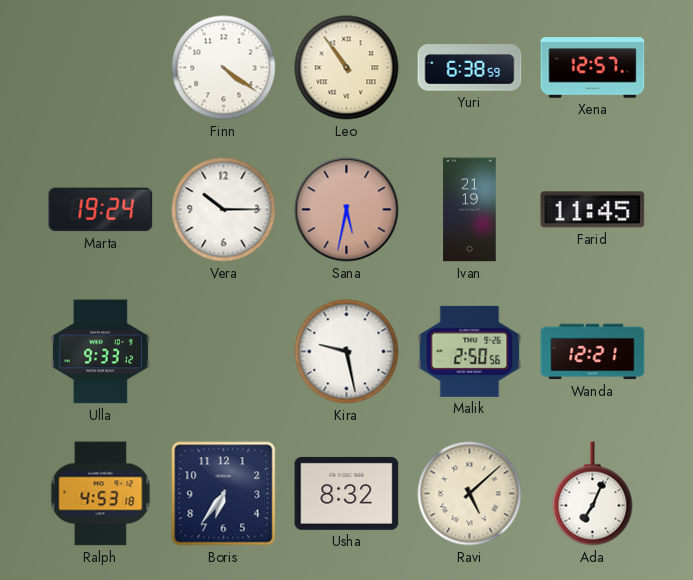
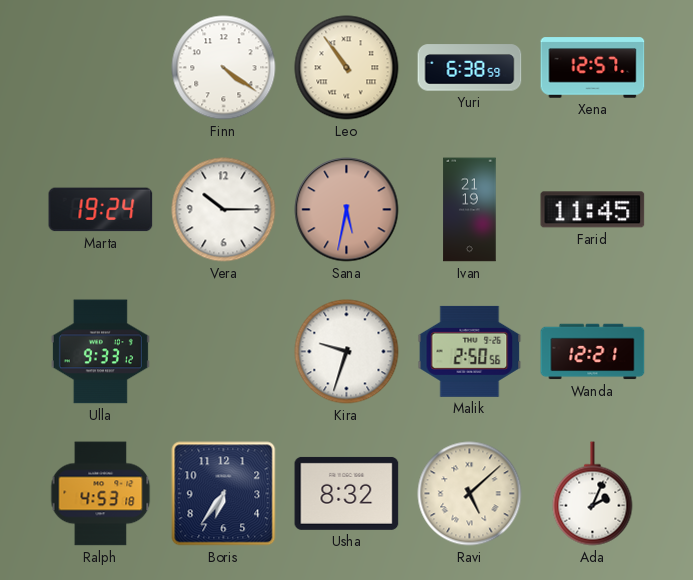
Kira: 9:28 -> 9:33 (347, 352)
Ada: 7:04 -> 2:04 (593, 494)
